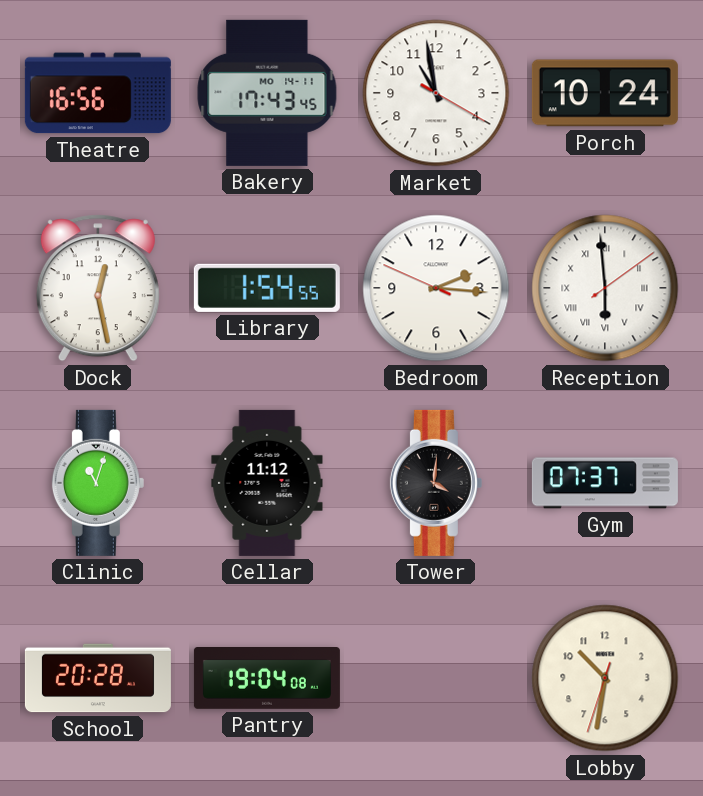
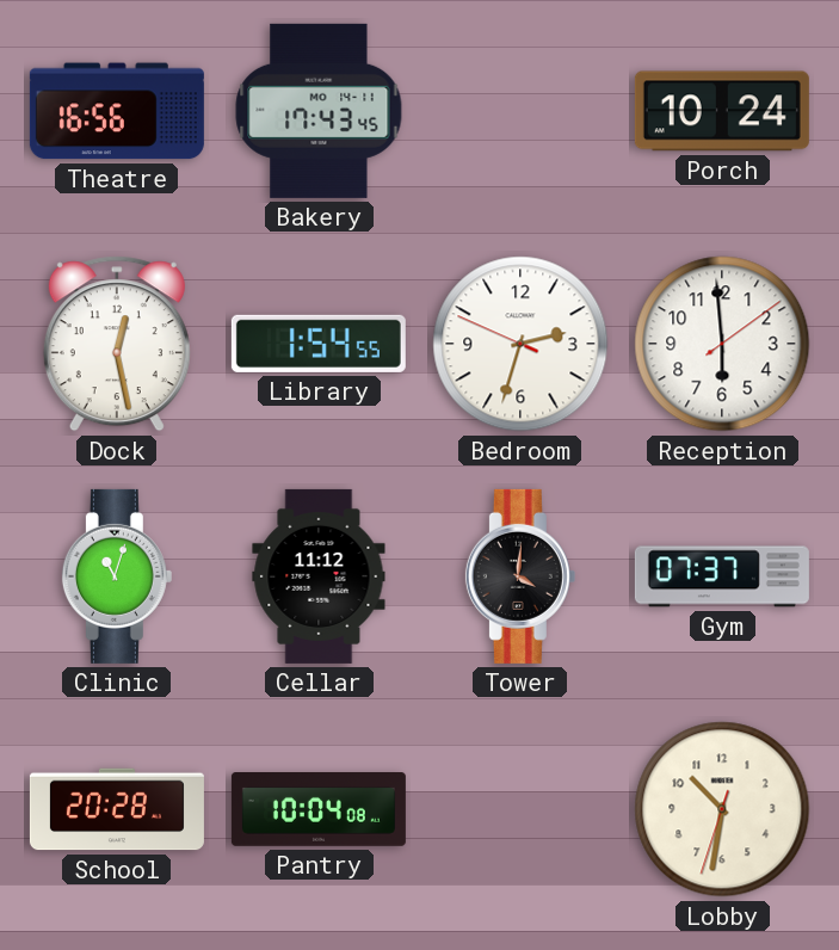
Market: 10:58 -> none (436, 93)
Bedroom: 2:15 -> 2:32 (520, 344)
Reception numerals: Roman -> Arabic (722, 344)
Pantry: 19:04 -> 10:04 (319, 810)
